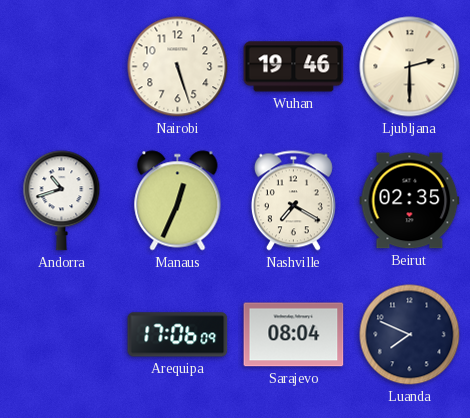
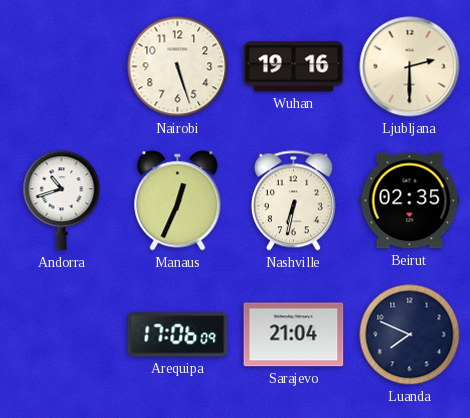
Wuhan: 19:46 -> 19:16 (294, 67)
Nashville: 7:20 -> 6:32 (293, 201)
Sarajevo: 08:04 -> 21:04 (294, 335)
